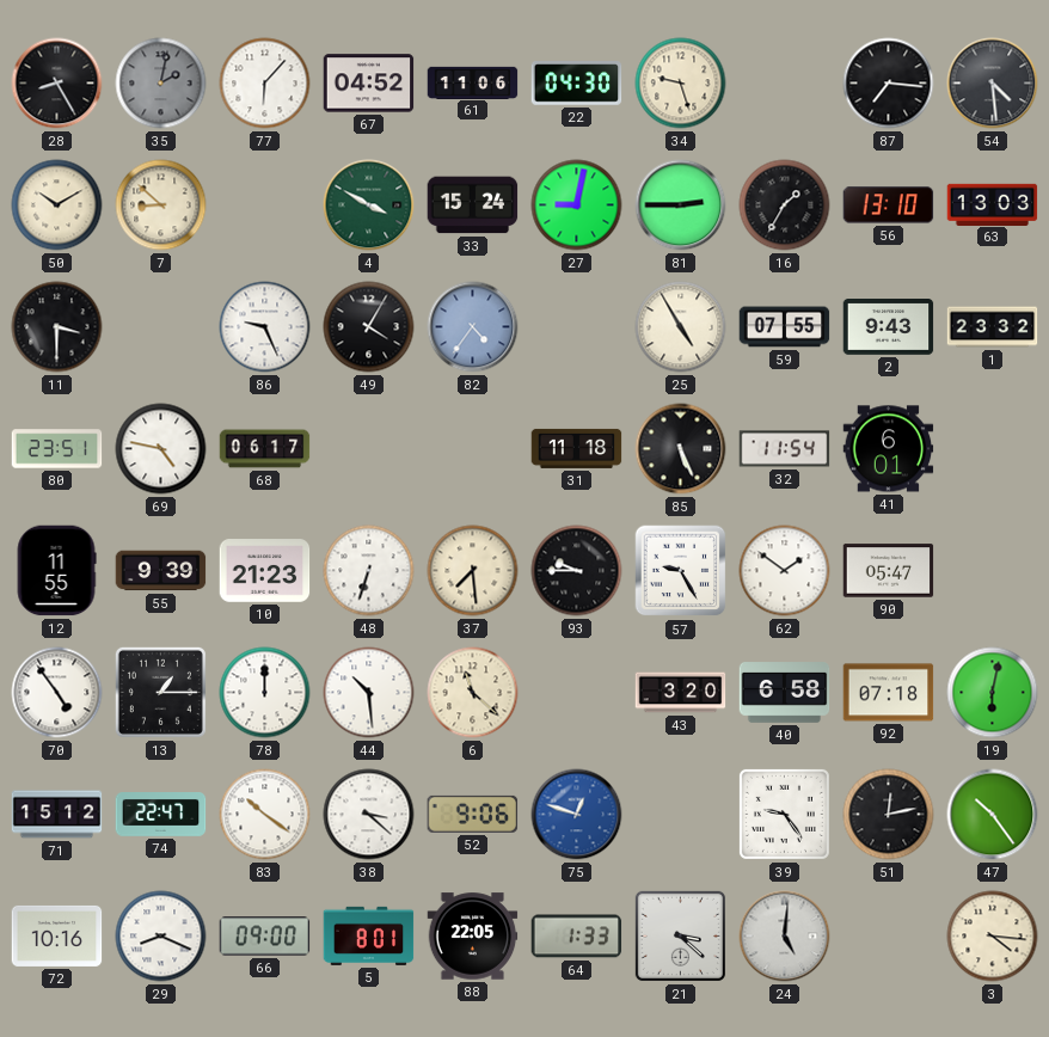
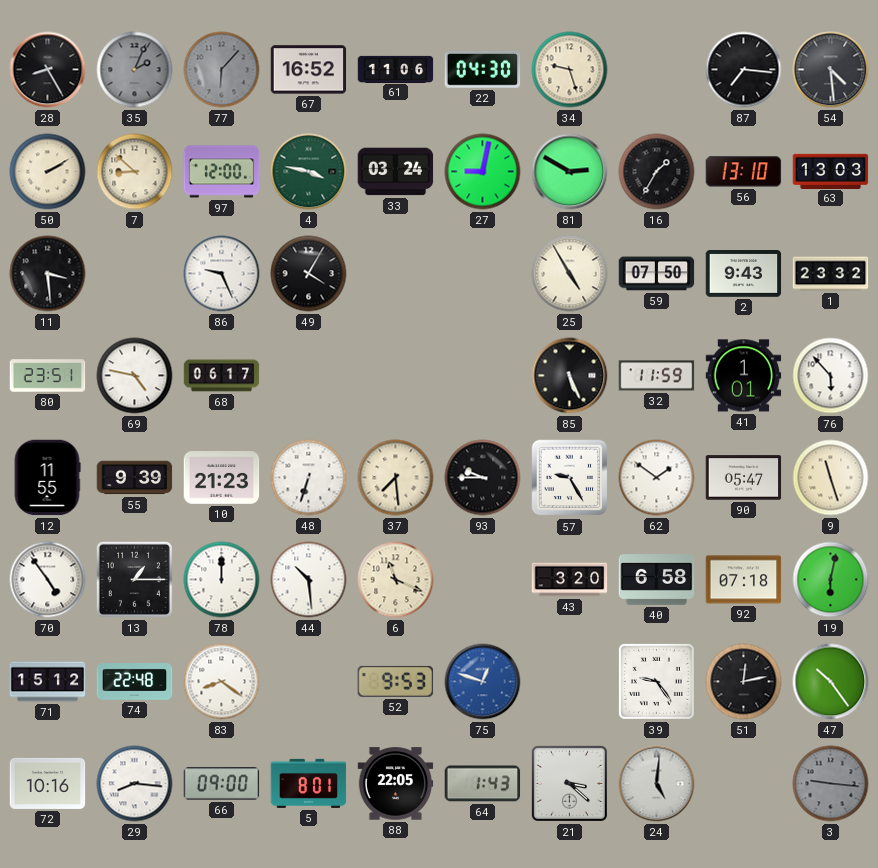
35: 2:02 -> 2:04 (135, 70)
77 dial: white -> grey (222, 70)
67: 04:52 -> 16:52 (309, 70)
50: 10:10 -> 2:10 (48, 172)
97: none -> 12:00 (222, 172)
4: 3:50 -> 3:47 (309, 172)
33: 15:24 -> 03:24 (396, 172)
81: 2:45 -> 2:50 (570, 172)
11: 3:30 -> 3:29 (48, 274)
82: 4:36 -> none (473, 327)
59: 07:55 -> 07:50 (657, 274)
31: 11:18 -> none (577, 448)
32: 11:54 -> 11:59 (657, 376)
41: 6:01 -> 1:01 (744, 376)
76: none -> 5:53 (831, 376)
9: none -> 11:27 (831, 478)
6: 11:22 -> 11:19 (396, 580)
74: 22:47 -> 22:48 (135, 682)
83: 10:21 -> 8:21 (222, 682)
38: 3:22 -> none (369, 815)
52: 9:06 -> 9:53 (396, 681)
29: 8:19 -> 8:16 (135, 784)
64: 1:33 -> 1:43 (483, 784)
3: 4:16 -> 9:16 (831, 784)
3 dial: cream -> grey (831, 784)
